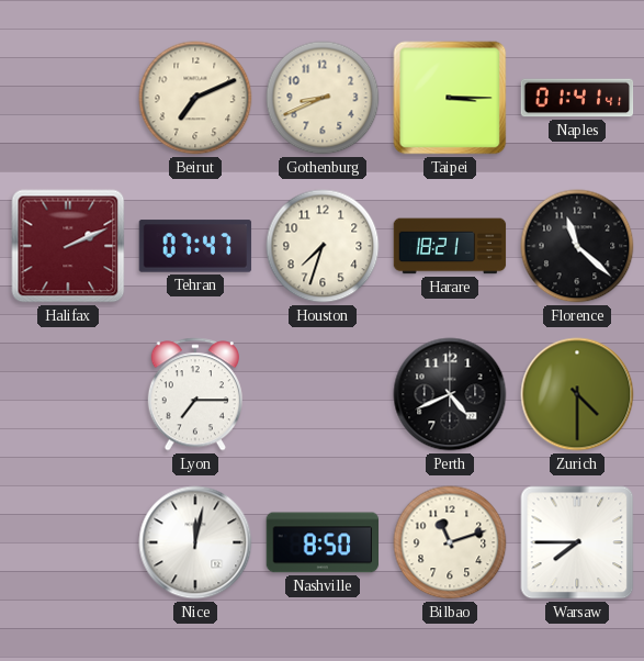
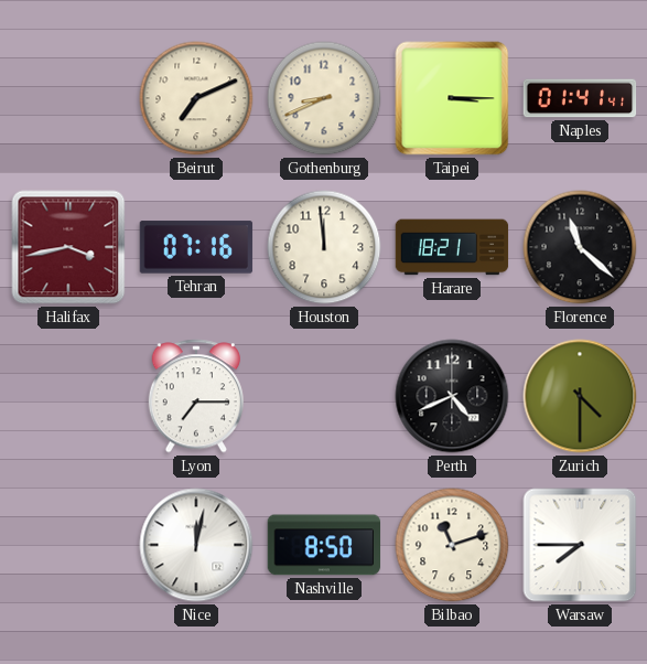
Halifax: 2:11 -> 3:43 (68, 247)
Tehran: 07:47 -> 07:16 (196, 247)
Houston: 7:33 -> 11:59 (324, 247)
